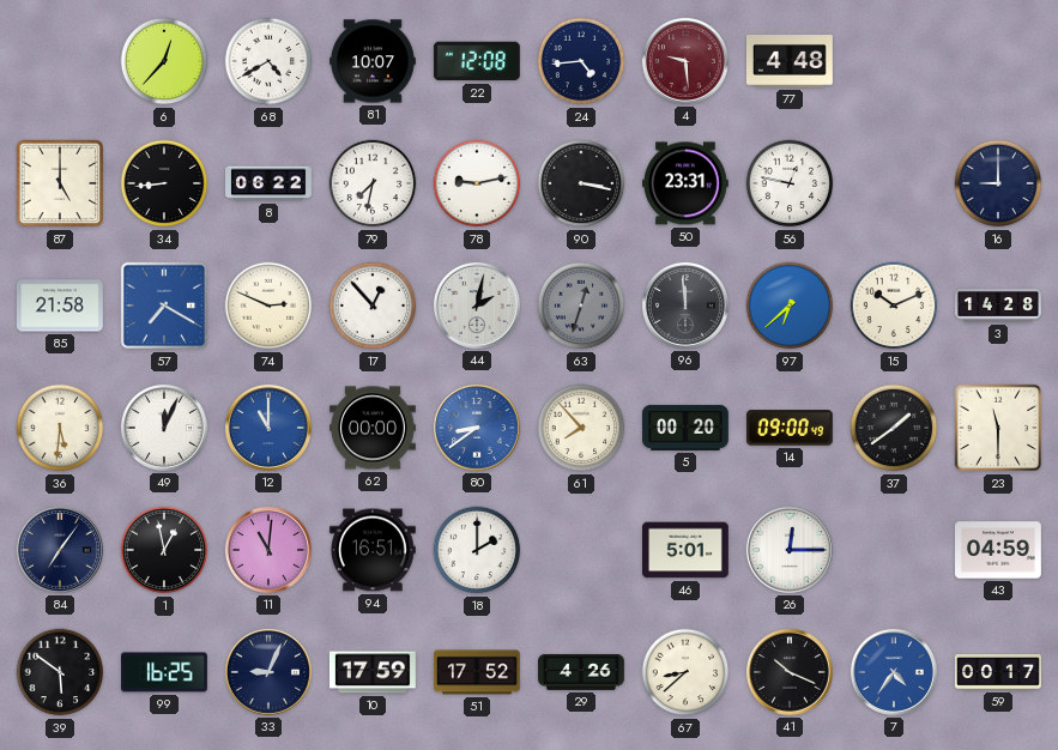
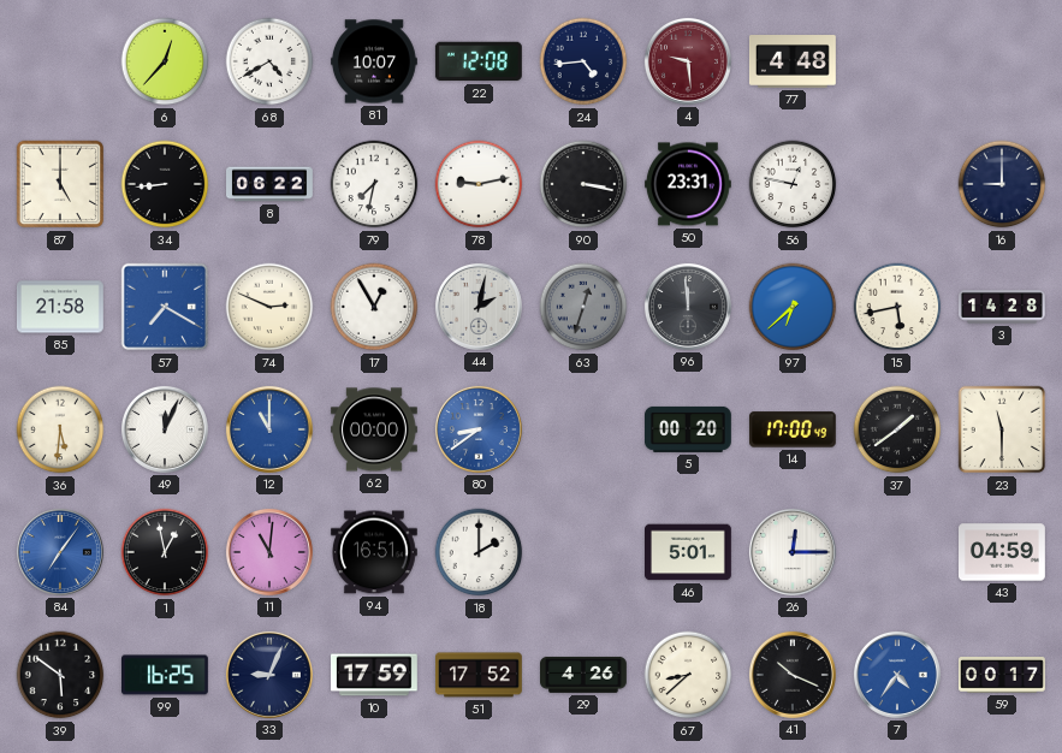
17: 12:53 -> 12:55 (374, 307)
15: 10:11 -> 5:43 (897, 307)
61: 7:53 -> none (581, 428)
14: 09:00 -> 17:00 (793, 429)
84 dial: navy -> blue (60, 552)
